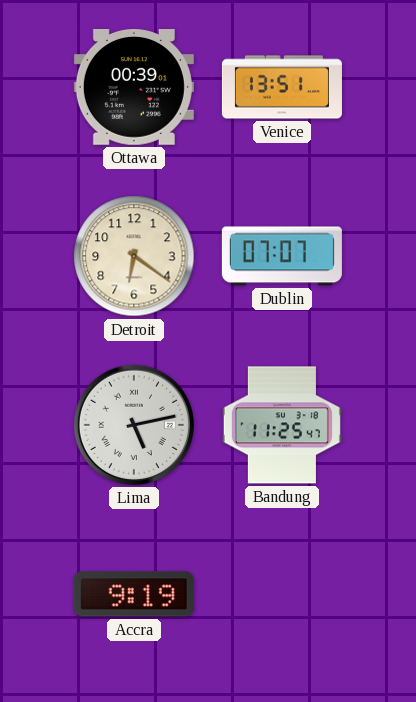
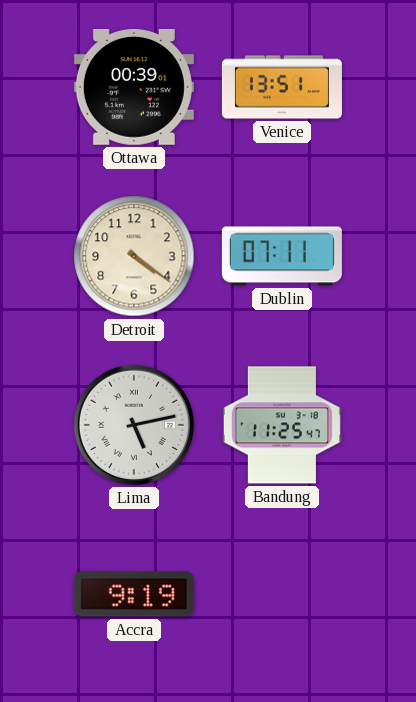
Detroit: 6:21 -> 4:21 (134, 256)
Dublin: 07:07 -> 07:11 (282, 256)
